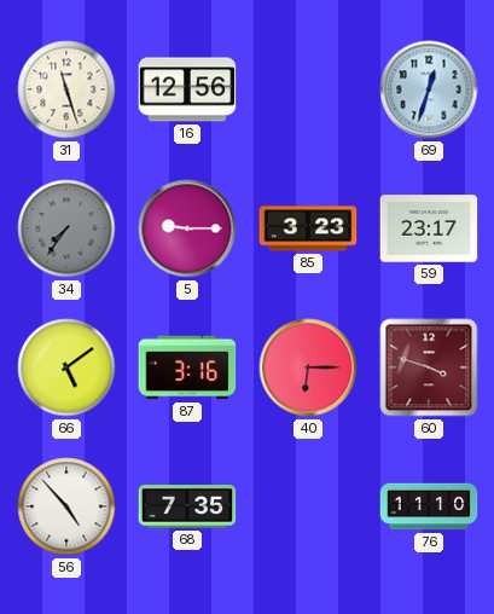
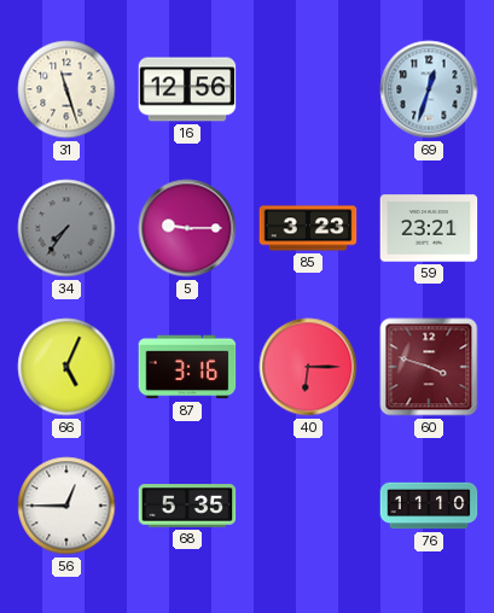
59: 23:17 -> 23:21 (429, 228)
66: 5:09 -> 5:04 (66, 367)
56: 4:53 -> 12:45 (66, 506)
68: 7:35 -> 5:35 (187, 506)
